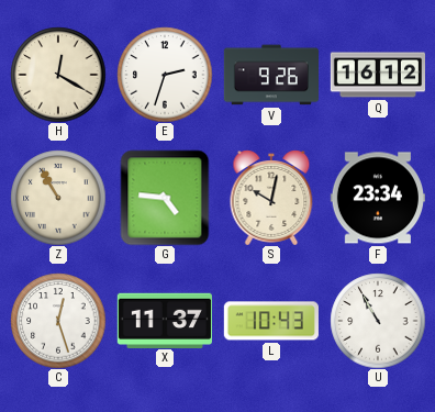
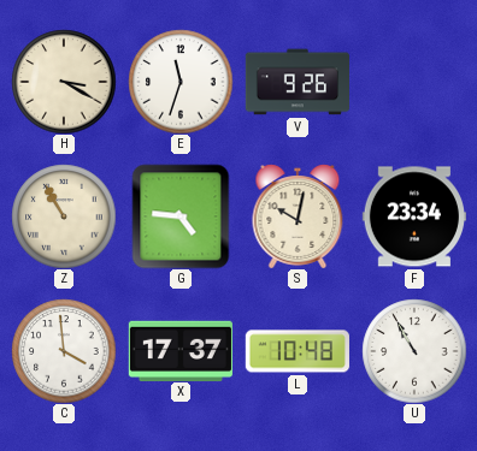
H: 12:20 -> 3:20 (64, 82)
E: 2:33 -> 11:33 (181, 82)
Q: 16:12 -> none (377, 75)
C: 12:27 -> 3:59 (64, 351)
X: 11:37 -> 17:37 (181, 350)
L: 10:43 -> 10:48 (298, 351)
